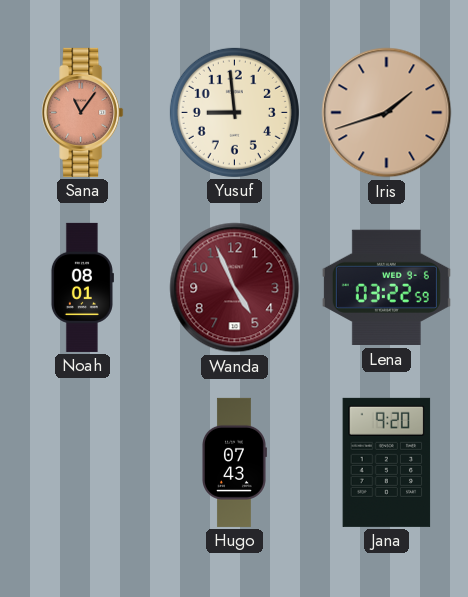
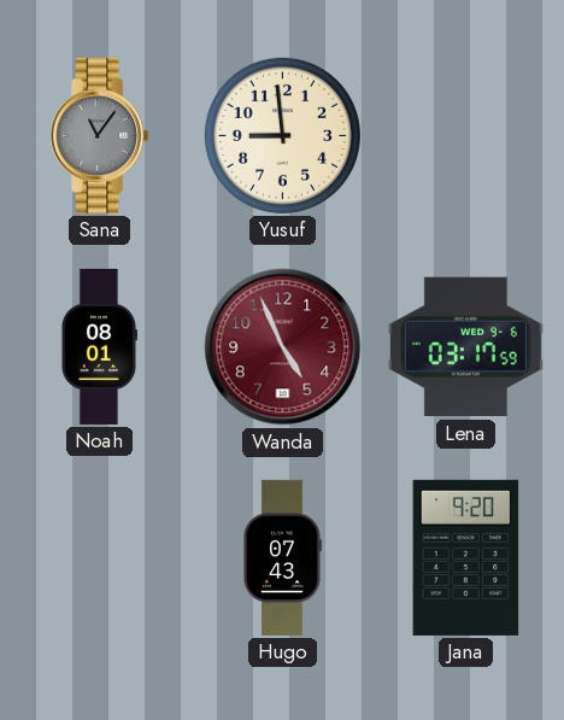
Sana dial: salmon -> grey (100, 135)
Iris: 1:42 -> none (387, 113)
Lena: 03:22 -> 03:17 (465, 347)
